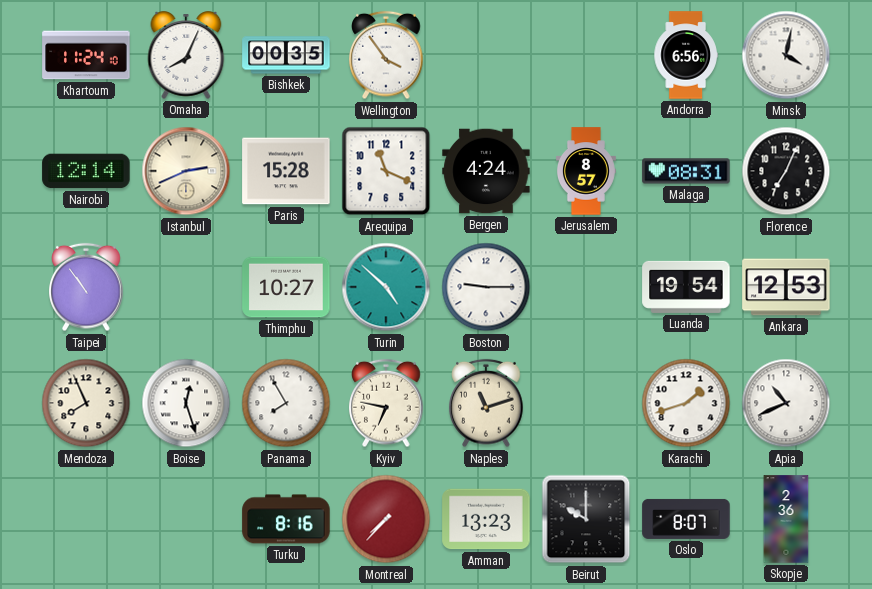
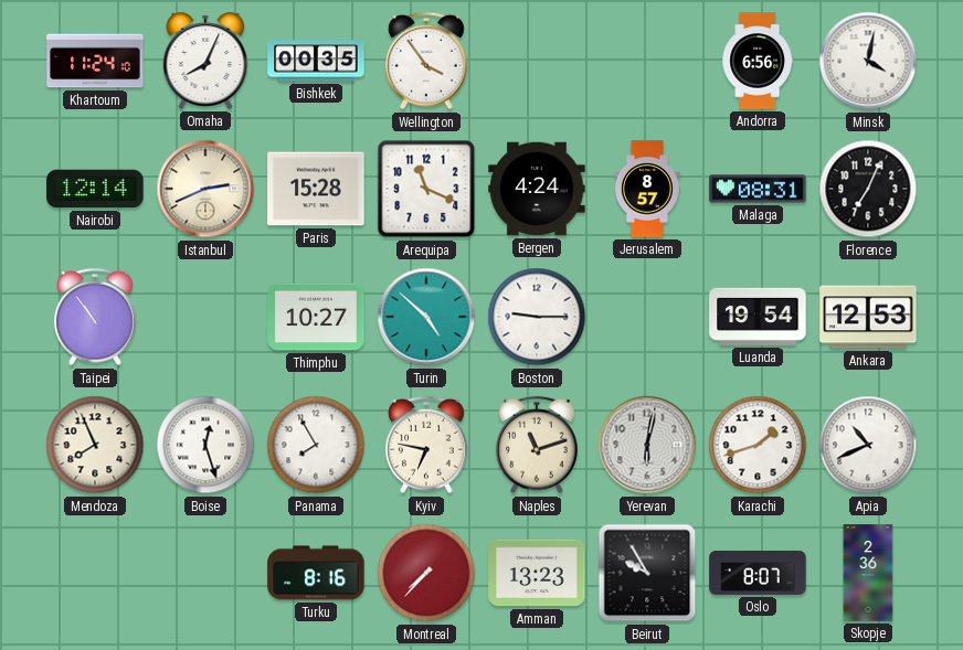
Yerevan: none -> 6:02 (647, 445)
Beirut: 10:00 -> 9:55 (647, 573)
